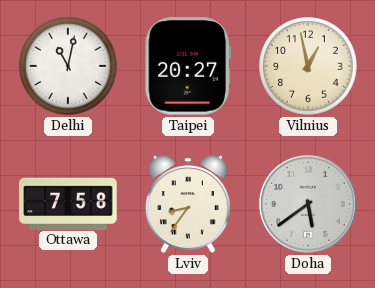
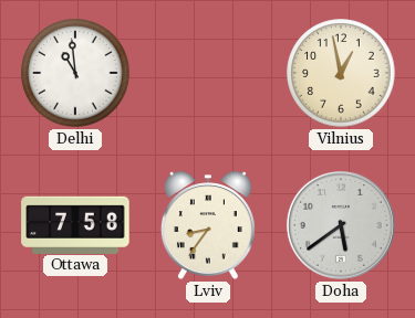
Delhi: 11:02 -> 10:59 (75, 73)
Taipei: 20:27 -> none (187, 66)
